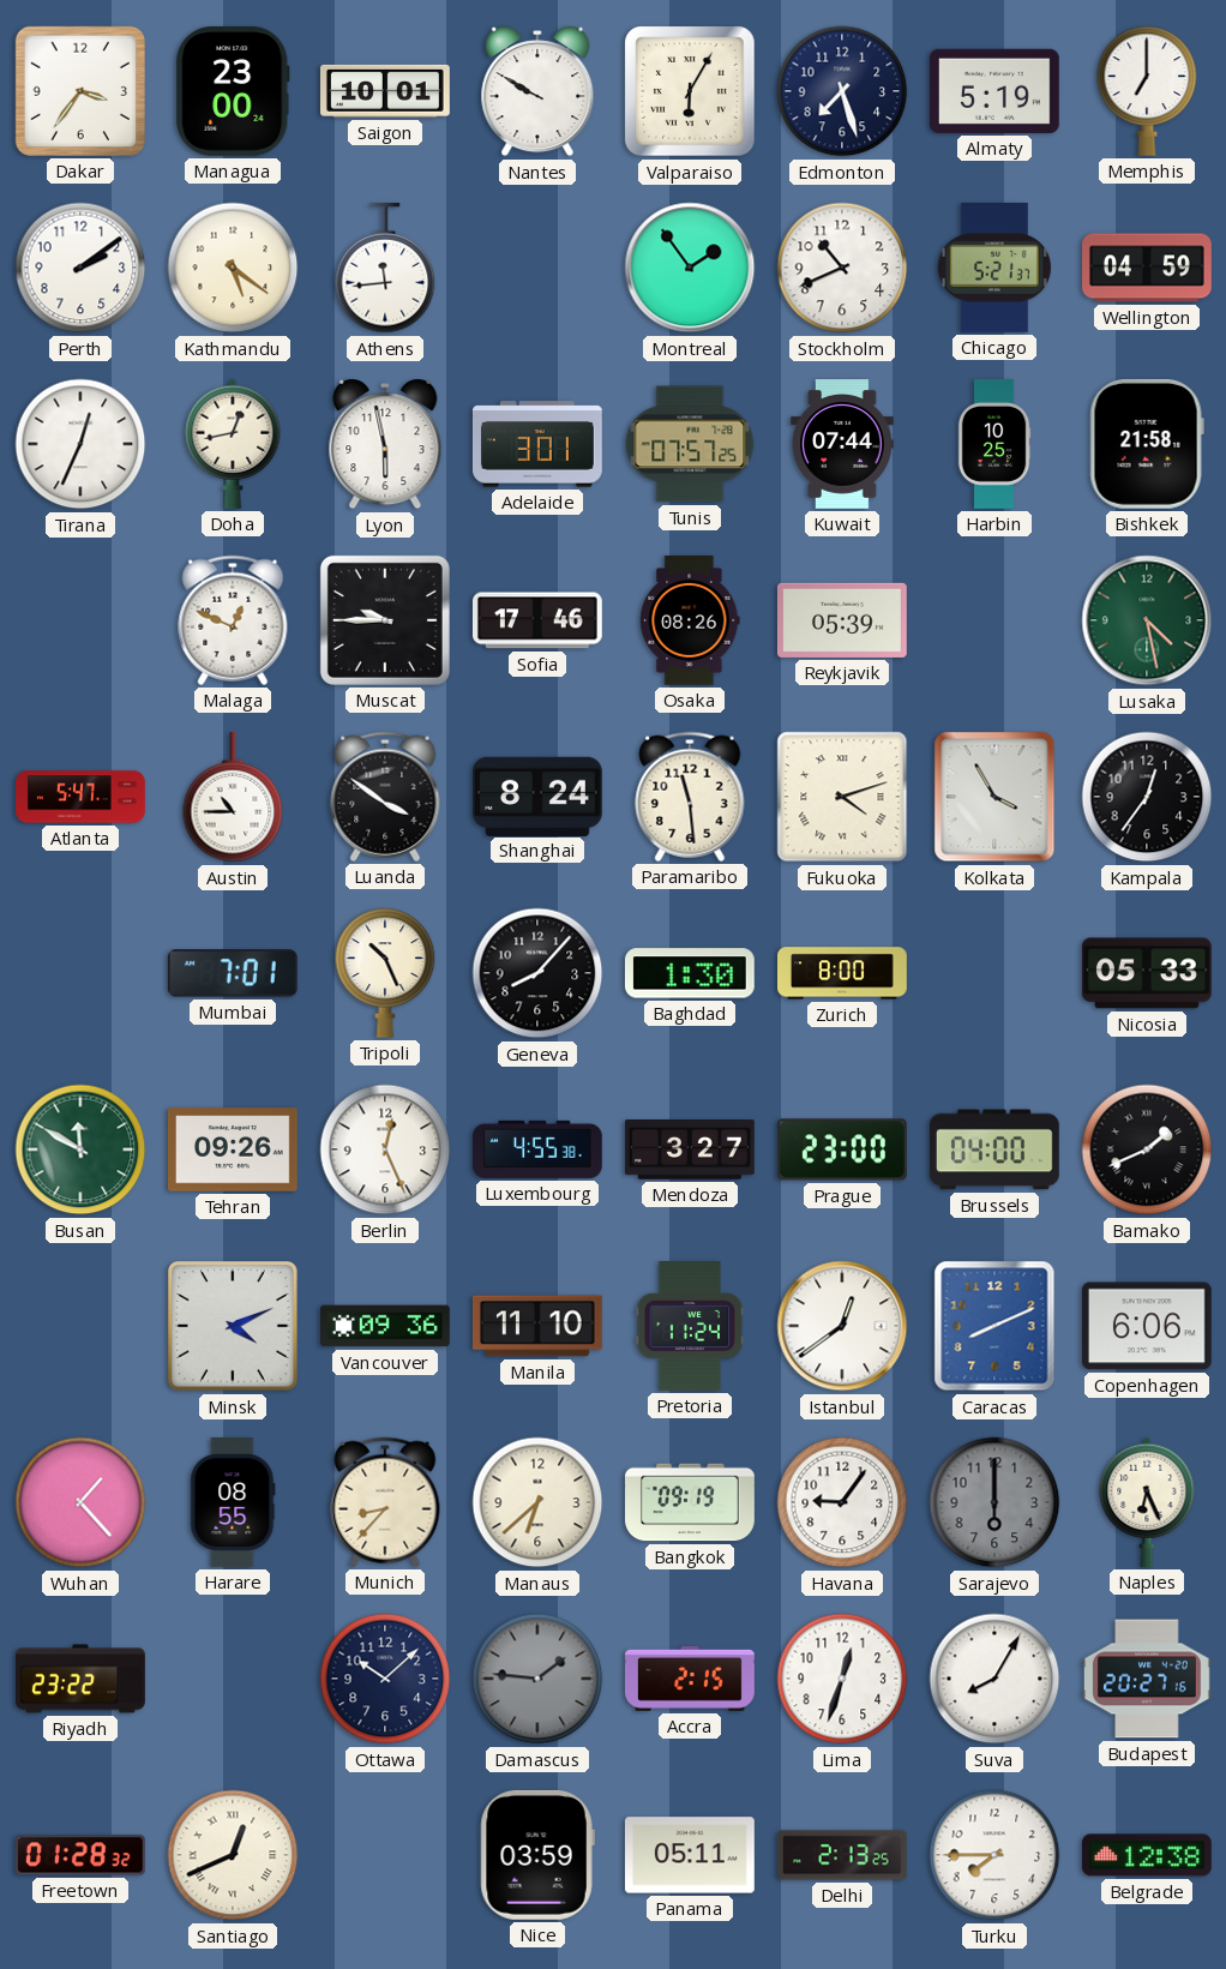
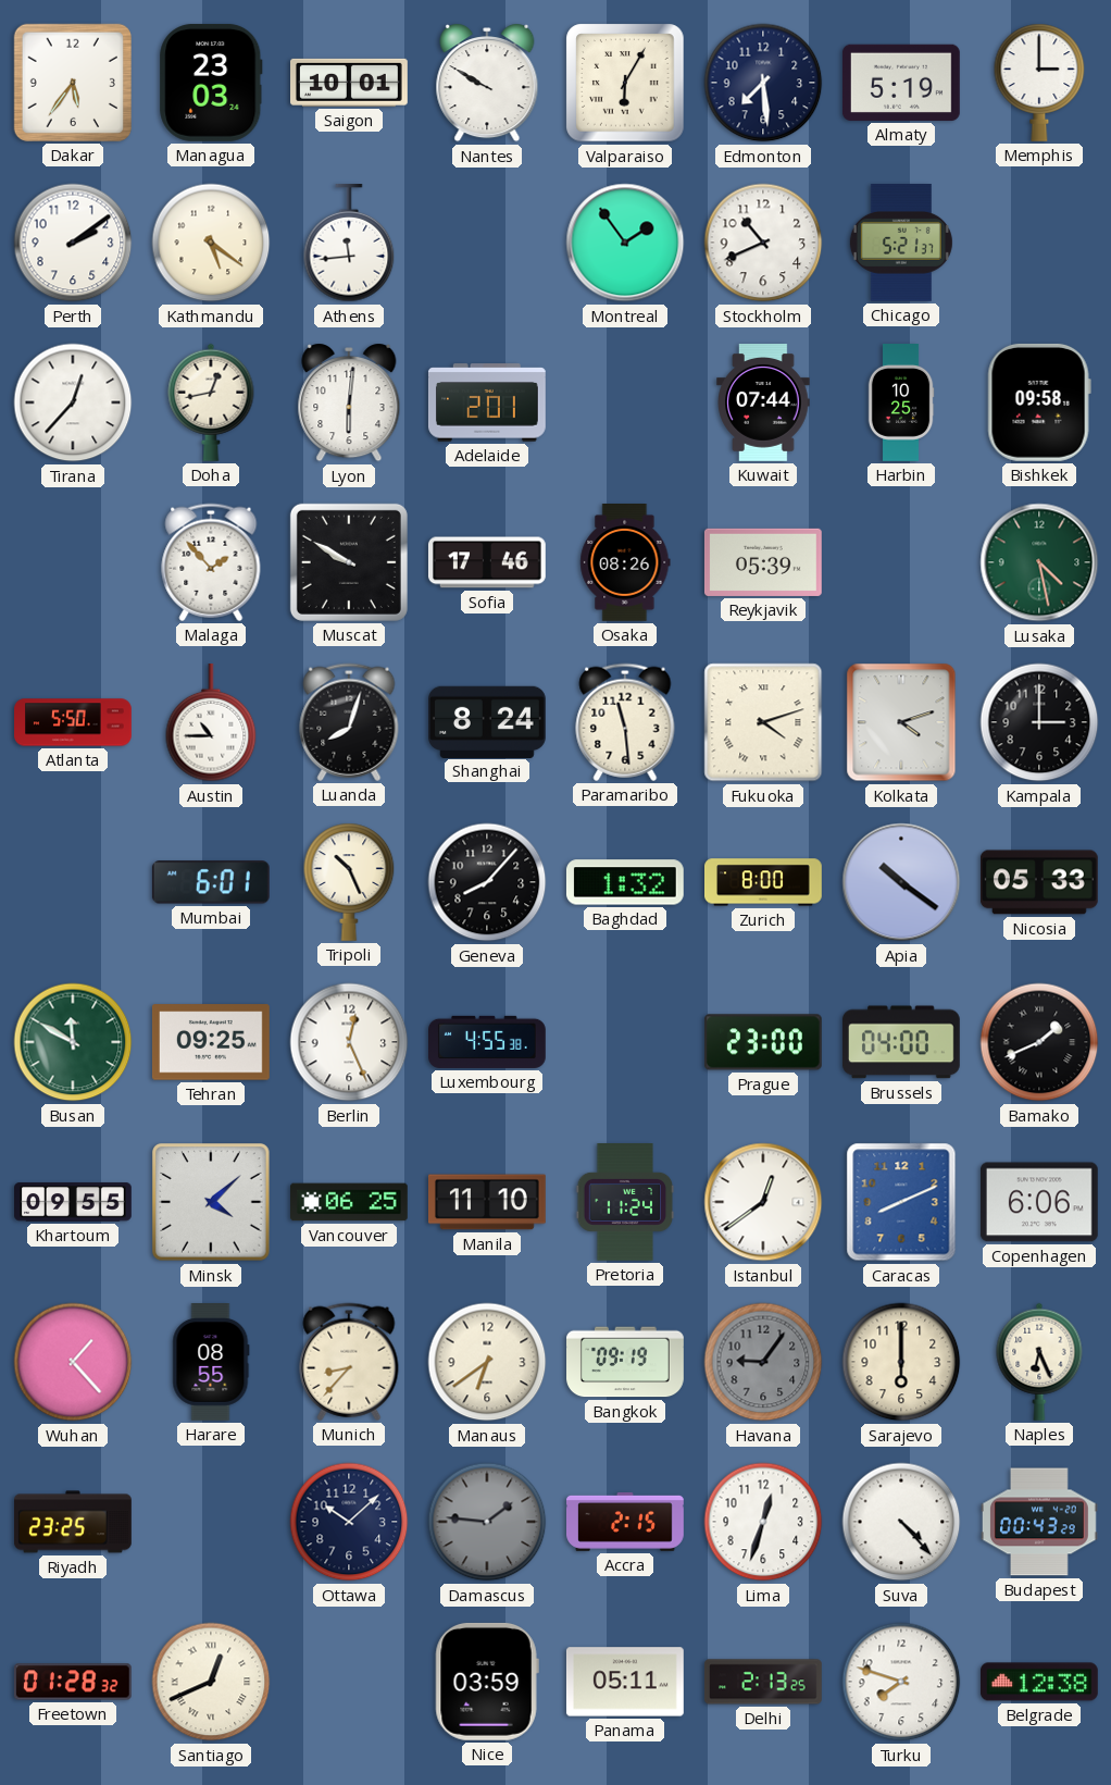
Dakar: 3:36 -> 5:36 (73, 83)
Managua: 23:00 -> 23:03 (211, 83)
Edmonton: 7:27 -> 7:29 (763, 83)
Memphis: 7:00 -> 3:00 (1039, 83)
Wellington: 04:59 -> none (1148, 268)
Tirana: 12:34 -> 12:37 (73, 402)
Lyon: 5:58 -> 6:01 (349, 402)
Adelaide: 3:01 -> 2:01 (487, 402)
Tunis: 07:57 -> none (690, 444)
Bishkek: 21:58 -> 09:58 (1039, 402)
Malaga: 12:49 -> 1:53 (211, 562)
Muscat: 9:45 -> 9:50 (349, 562)
Atlanta: 5:47 -> 5:50 (73, 722)
Luanda: 3:51 -> 8:03 (349, 722)
Kolkata: 3:55 -> 4:12 (901, 722)
Kampala: 12:36 -> 3:00 (1039, 722)
Mumbai: 7:01 -> 6:01 (211, 882)
Baghdad: 1:30 -> 1:32 (625, 882)
Apia: none -> 10:21 (901, 882)
Tehran: 09:26 -> 09:25 (211, 1042)
Mendoza: 3:27 -> none (690, 1151)
Khartoum: none -> 09:55 (74, 1202)
Minsk: 4:11 -> 4:08 (212, 1203)
Vancouver: 09:36 -> 06:25 (350, 1202)
Manaus: 6:38 -> 6:39 (487, 1362)
Havana dial: white -> grey (763, 1362)
Sarajevo dial: grey -> cream (901, 1362)
Riyadh: 23:22 -> 23:25 (74, 1522)
Suva: 8:05 -> 4:23 (901, 1522)
Budapest: 20:27 -> 00:43 (1040, 1522)
Turku: 7:45 -> 7:48 (901, 1682)
